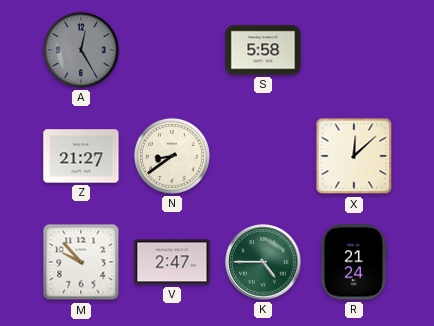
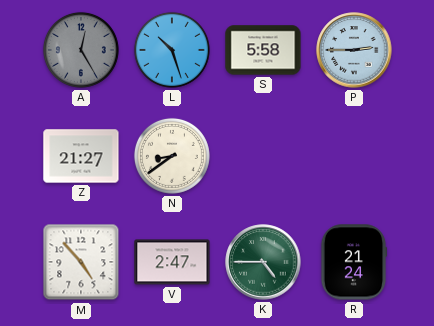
L: none -> 10:27 (172, 50)
P: none -> 2:45 (354, 50)
X: 12:08 -> none (354, 156)
M: 9:53 -> 4:53 (81, 262)
